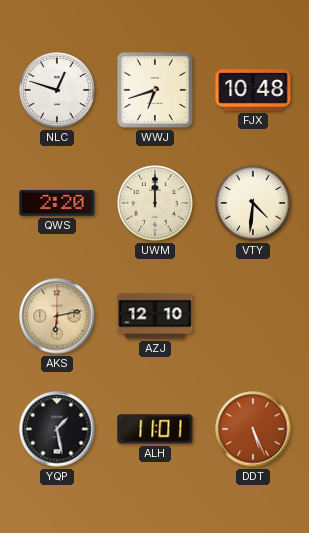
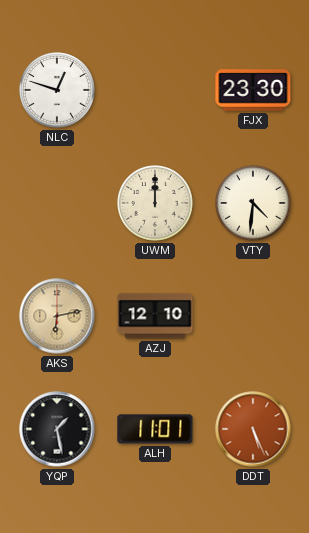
WWJ: 6:42 -> none (155, 90)
FJX: 10:48 -> 23:30 (253, 90)
QWS: 2:20 -> none (57, 203)
